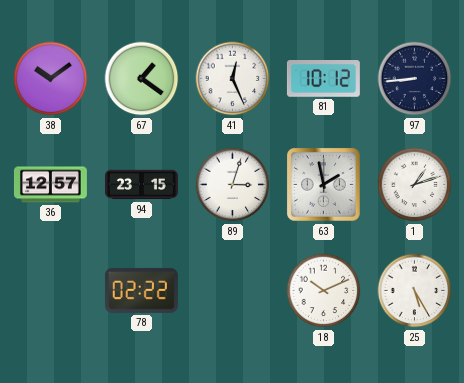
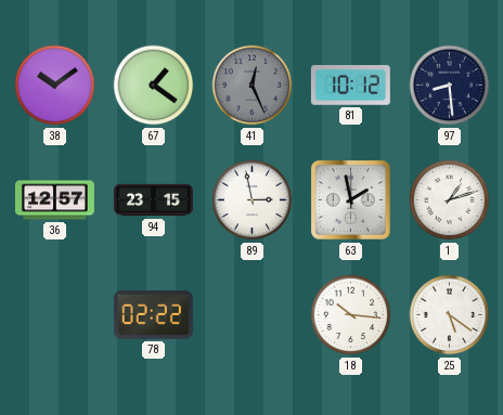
41 dial: white -> grey (253, 86)
97: 8:44 -> 8:29 (450, 86)
89: 3:03 -> 2:58 (253, 200)
18: 10:11 -> 10:16 (351, 315)
25: 5:25 -> 5:21 (450, 315)
